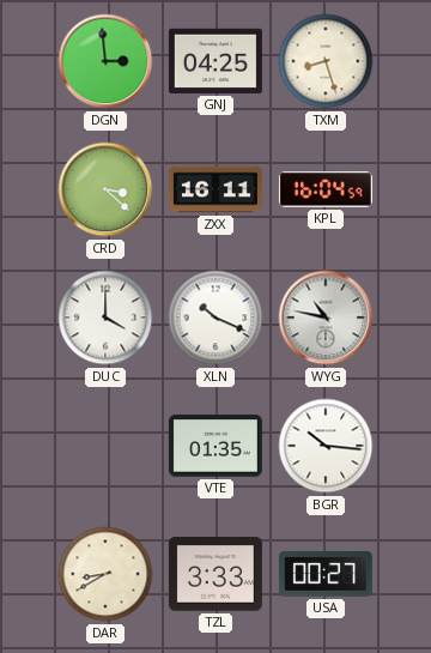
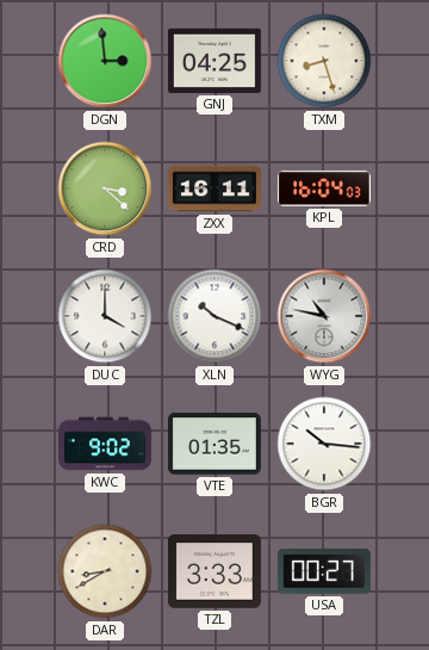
KPL: 16:04:59 -> 16:04:03 (324, 188)
KWC: none -> 9:02 (105, 444)
